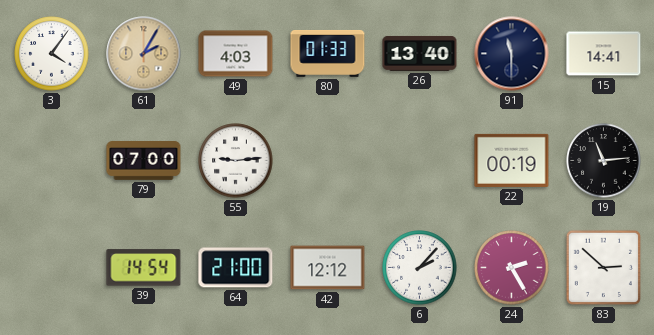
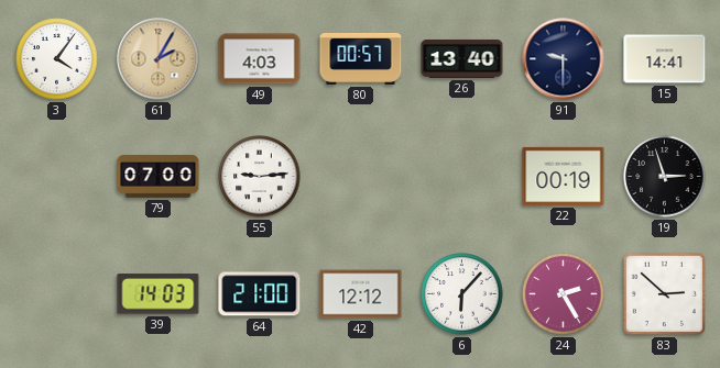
80: 01:33 -> 00:57 (361, 58)
91: 11:30 -> 9:30 (564, 59)
19: 11:14 -> 2:57 (665, 177)
39: 14:54 -> 14:03 (159, 294)
6: 2:07 -> 6:07 (462, 294)
